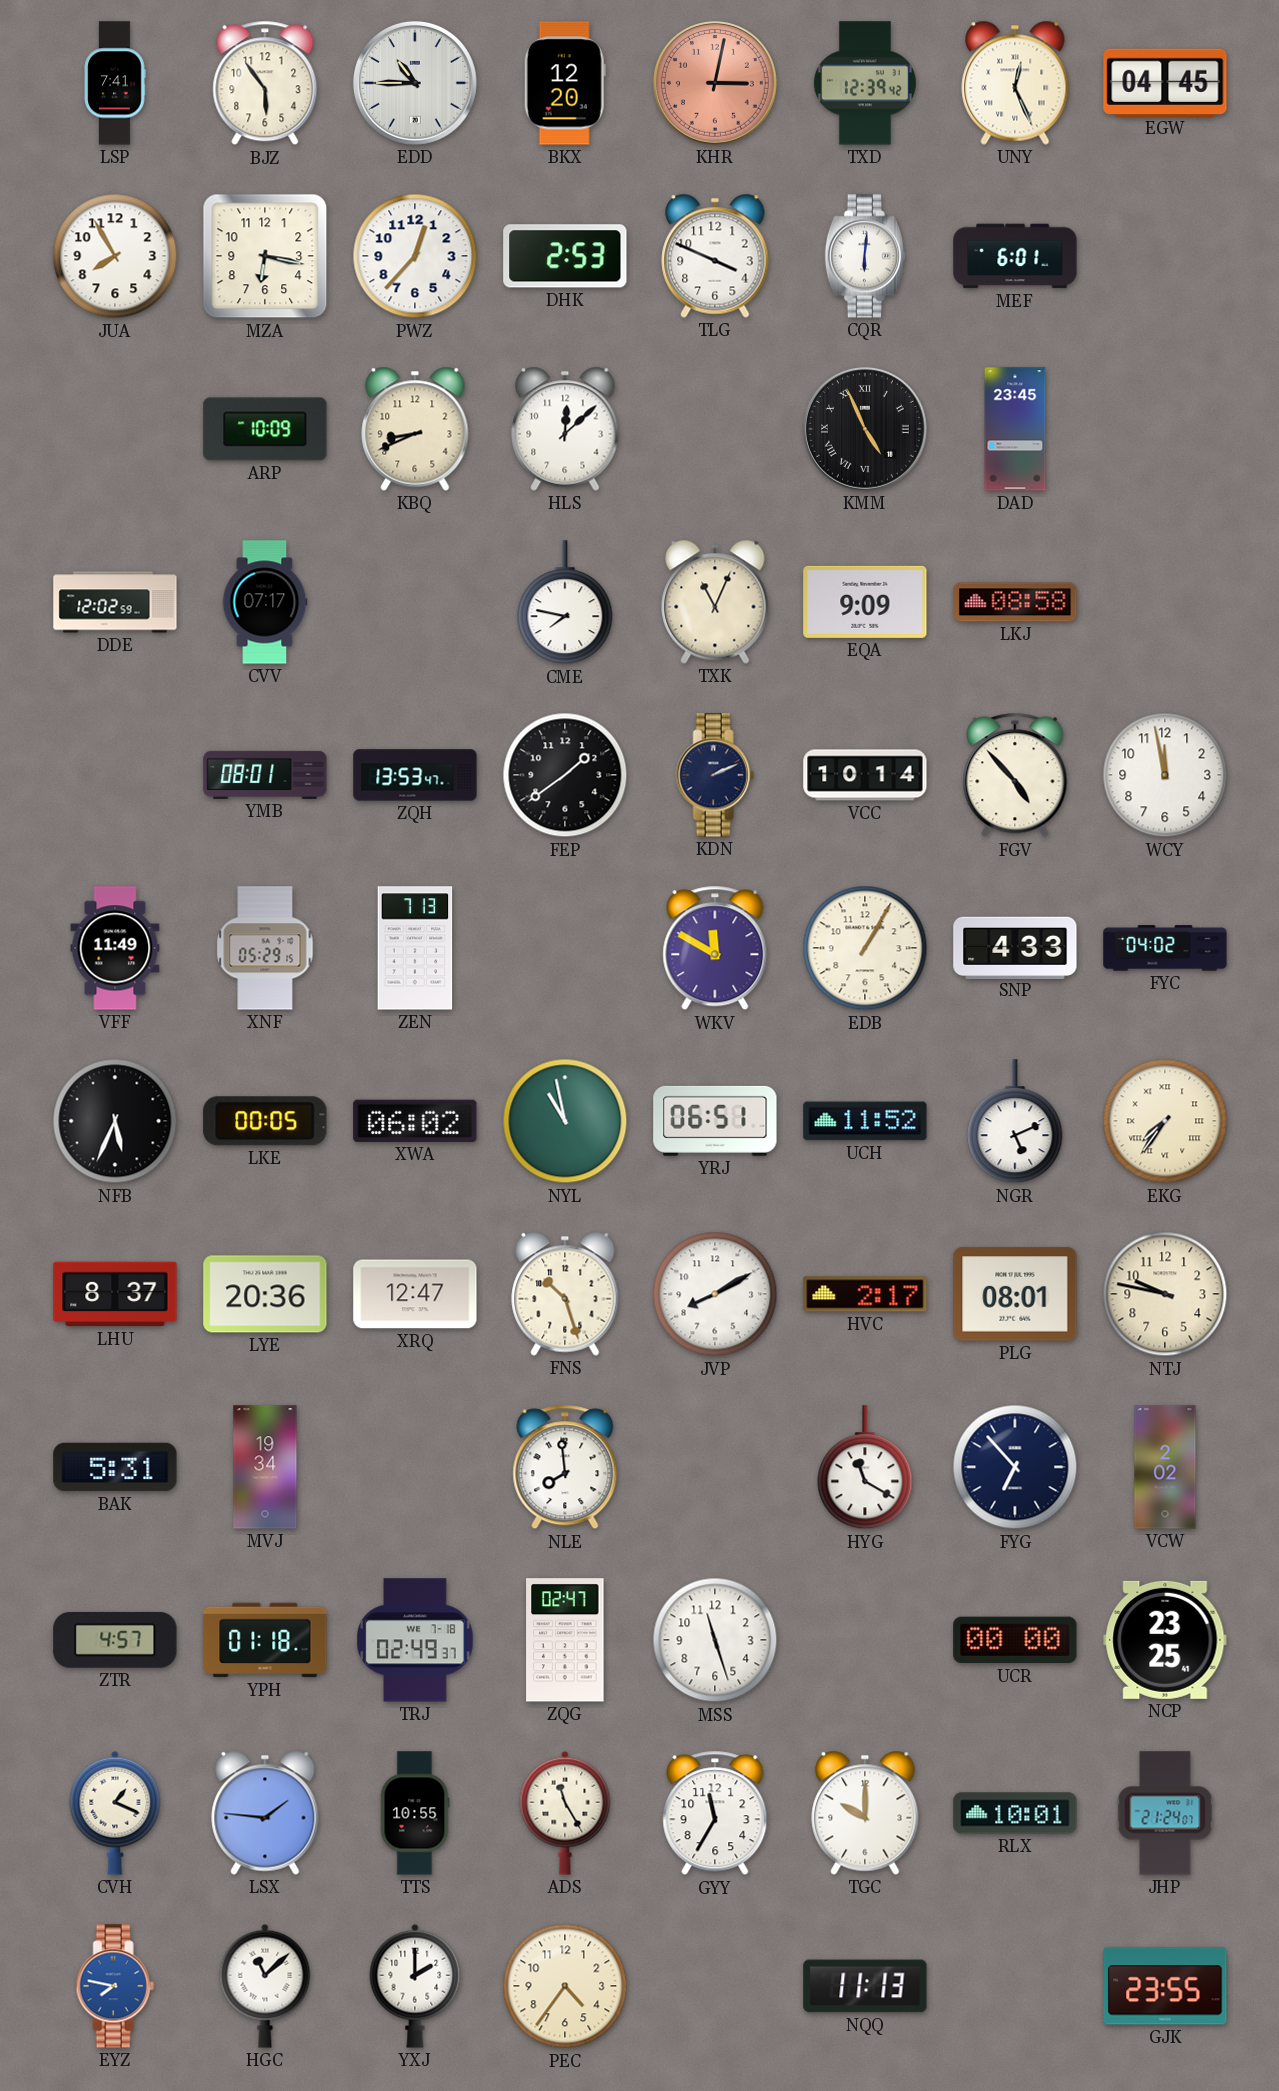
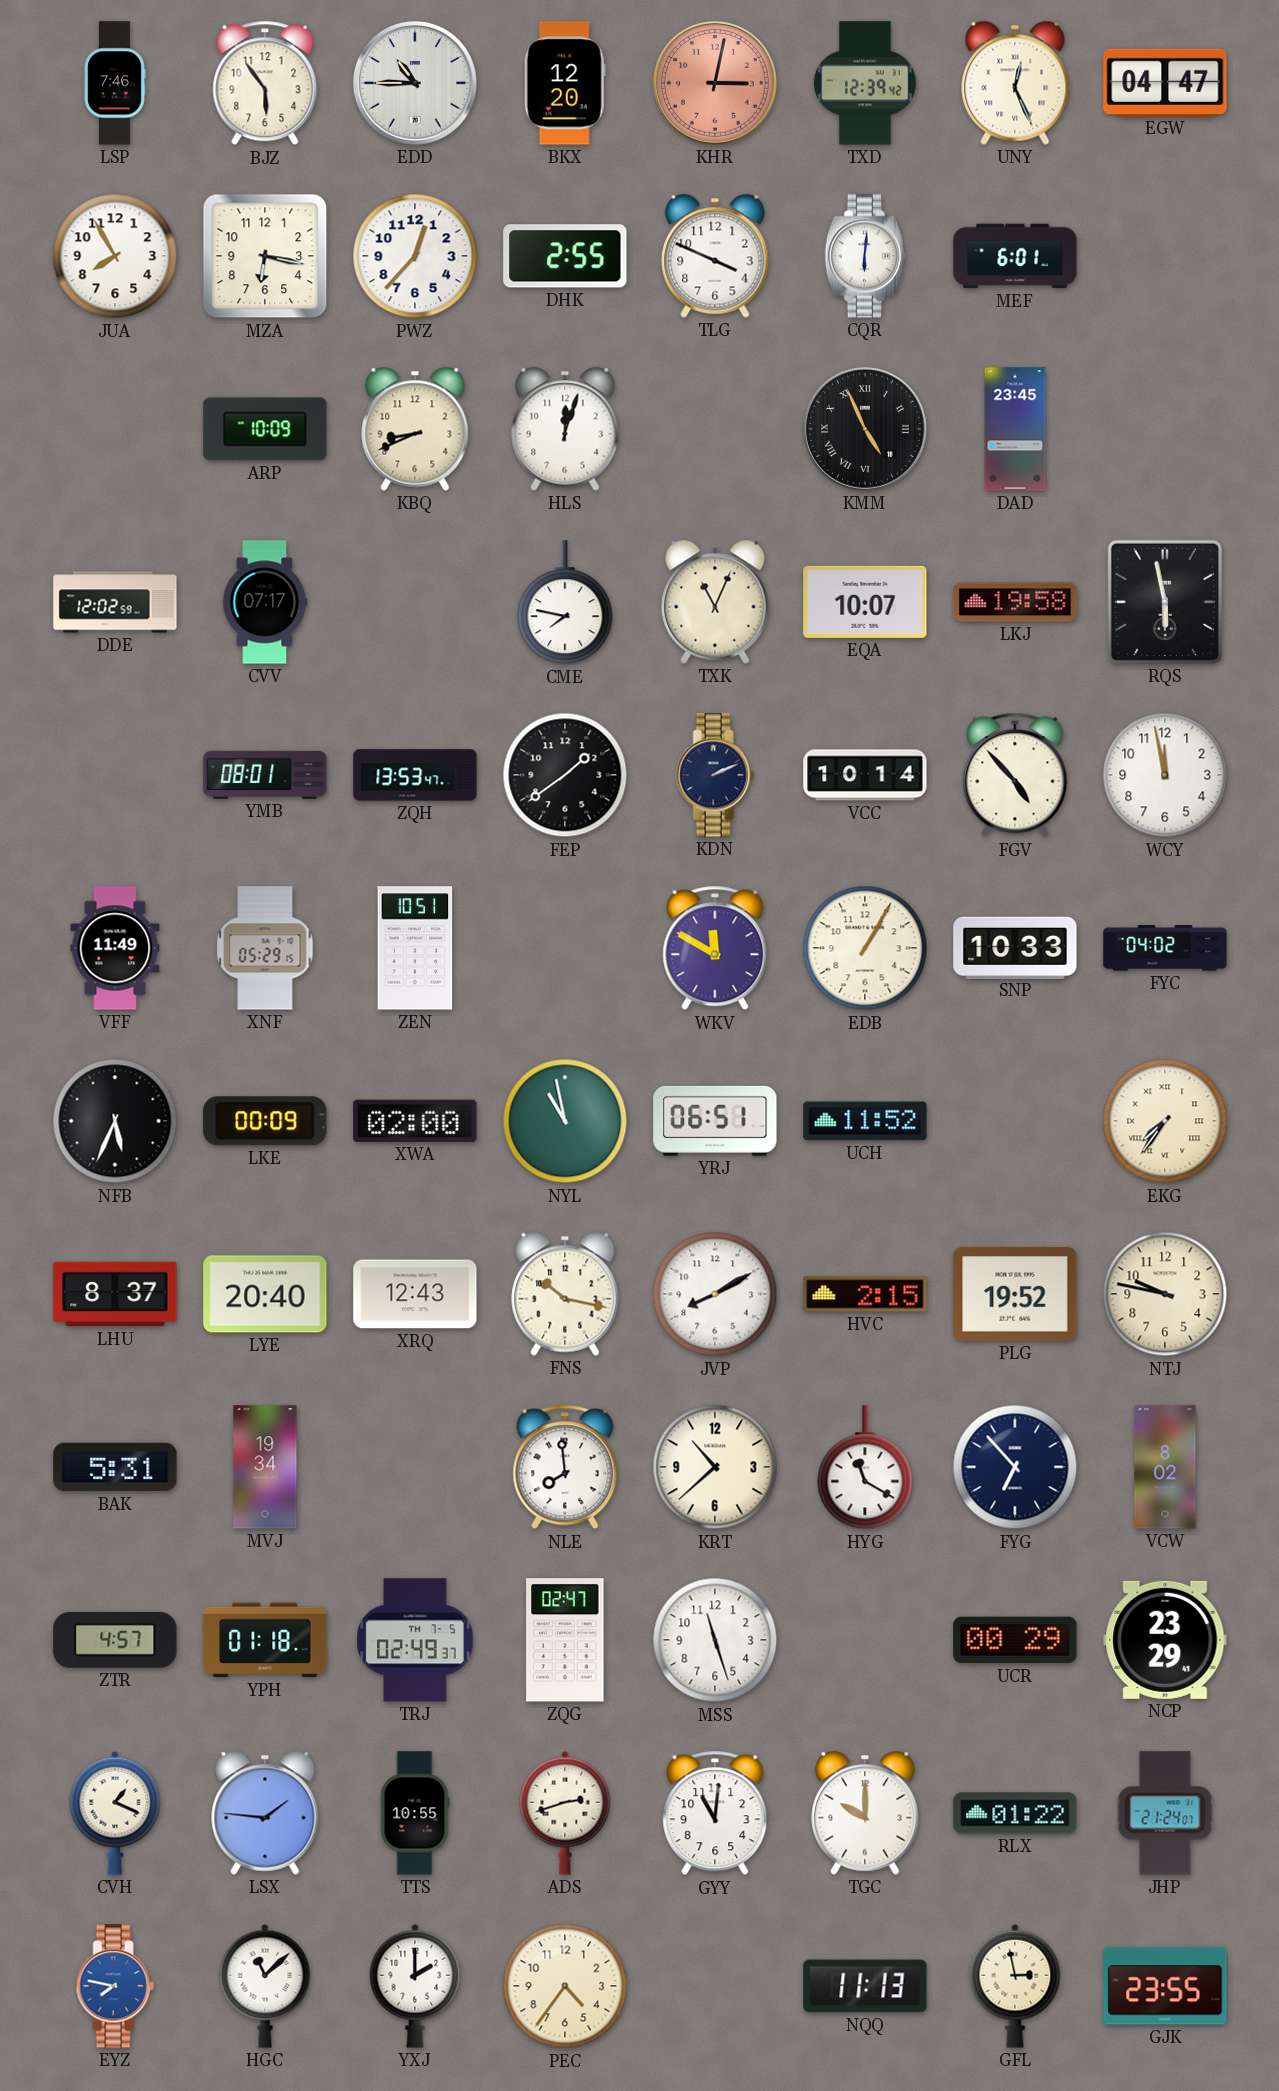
LSP: 7:41 -> 7:46 (115, 83)
EGW: 04:45 -> 04:47 (1165, 82)
DHK: 2:53 -> 2:55 (565, 256)
HLS: 12:08 -> 12:03 (565, 429)
EQA: 9:09 -> 10:07 (865, 602)
LKJ: 08:58 -> 19:58 (1015, 602)
RQS: none -> 5:58 (1165, 602)
ZEN: 7:13 -> 10:51 (415, 948)
SNP: 4:33 -> 10:33 (1015, 947)
LKE: 00:05 -> 00:09 (265, 1121)
XWA: 06:02 -> 02:00 (415, 1121)
NGR: 5:11 -> none (1015, 1122)
LYE: 20:36 -> 20:40 (265, 1294)
XRQ: 12:47 -> 12:43 (415, 1294)
FNS: 10:27 -> 10:17 (565, 1294)
HVC: 2:17 -> 2:15 (865, 1294)
PLG: 08:01 -> 19:52 (1015, 1294)
KRT: none -> 10:38 (715, 1467)
VCW: 2:02 -> 8:02 (1165, 1467)
TRJ date: WE 7-18 -> TH 7-5 (415, 1640)
UCR: 00:00 -> 00:29 (1015, 1640)
NCP: 23:25 -> 23:29 (1165, 1640)
ADS: 11:25 -> 2:42 (565, 1813)
GYY: 11:35 -> 11:01 (715, 1813)
RLX: 10:01 -> 01:22 (1015, 1813)
GFL: none -> 2:58 (1015, 1986)
